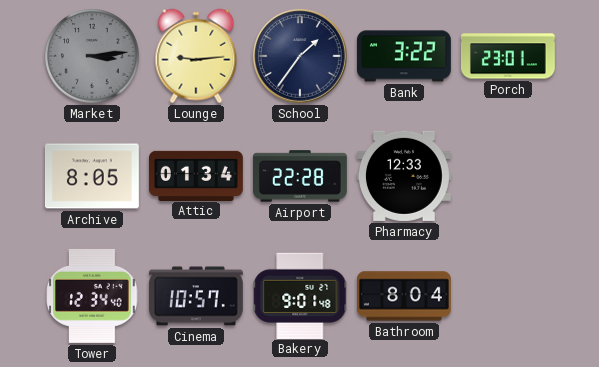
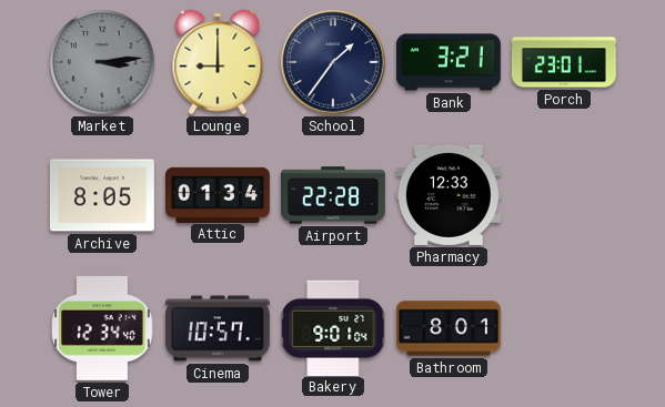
Lounge: 9:14 -> 9:00 (218, 62)
Bank: 3:22 -> 3:21 (450, 62)
Bakery: 9:01:48 -> 9:01:04 (333, 327)
Bathroom: 8:04 -> 8:01 (450, 328)
